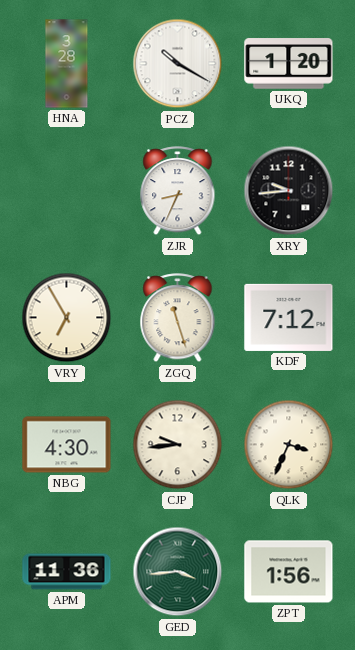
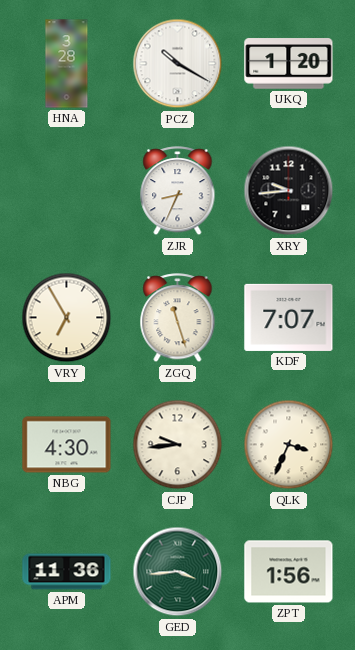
KDF: 7:12 -> 7:07 (289, 317)
